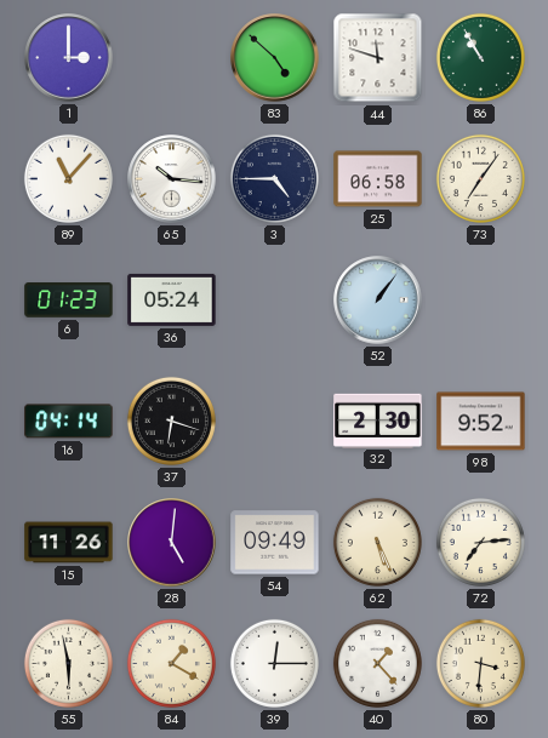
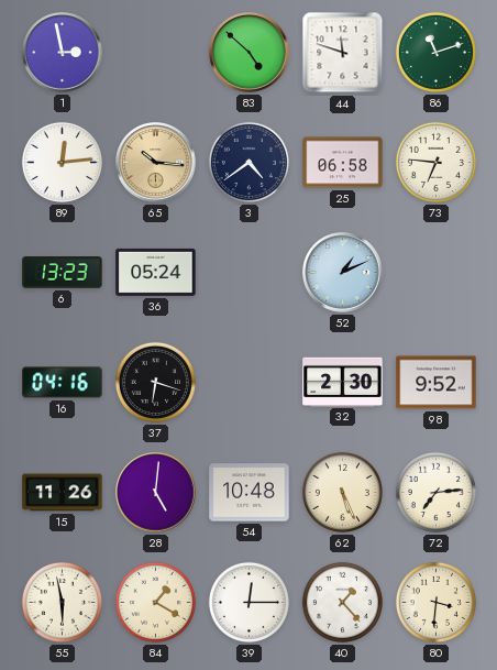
1: 3:00 -> 2:58 (63, 53)
86: 10:55 -> 11:12 (435, 52)
89: 11:07 -> 12:14 (62, 162)
65 dial: white -> champagne (156, 163)
3: 4:45 -> 4:39 (248, 162)
73: 7:06 -> 6:46 (435, 162)
6: 01:23 -> 13:23 (63, 273)
52: 1:06 -> 1:11 (343, 273)
16: 04:14 -> 04:16 (63, 383)
54: 09:49 -> 10:48 (250, 493)
